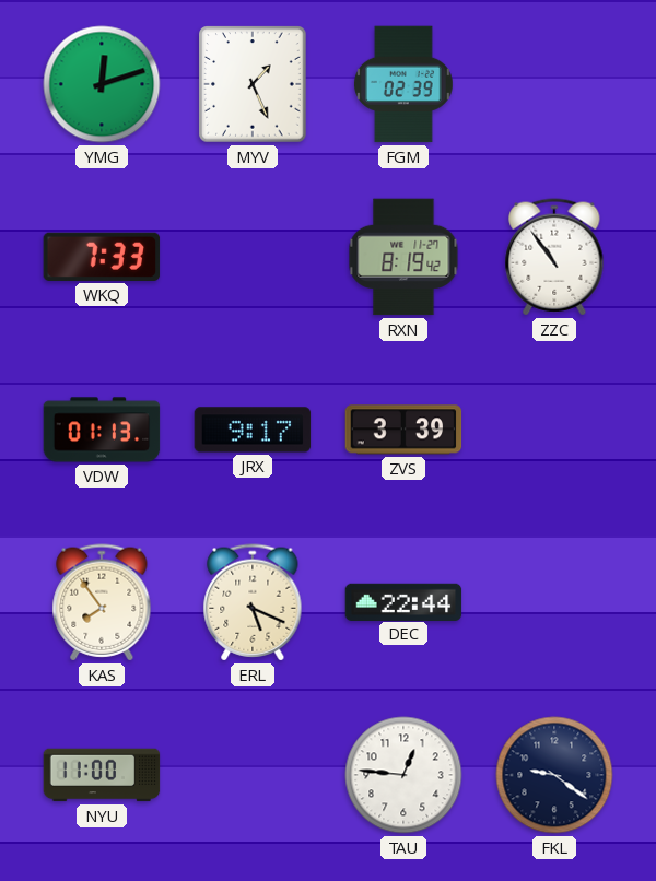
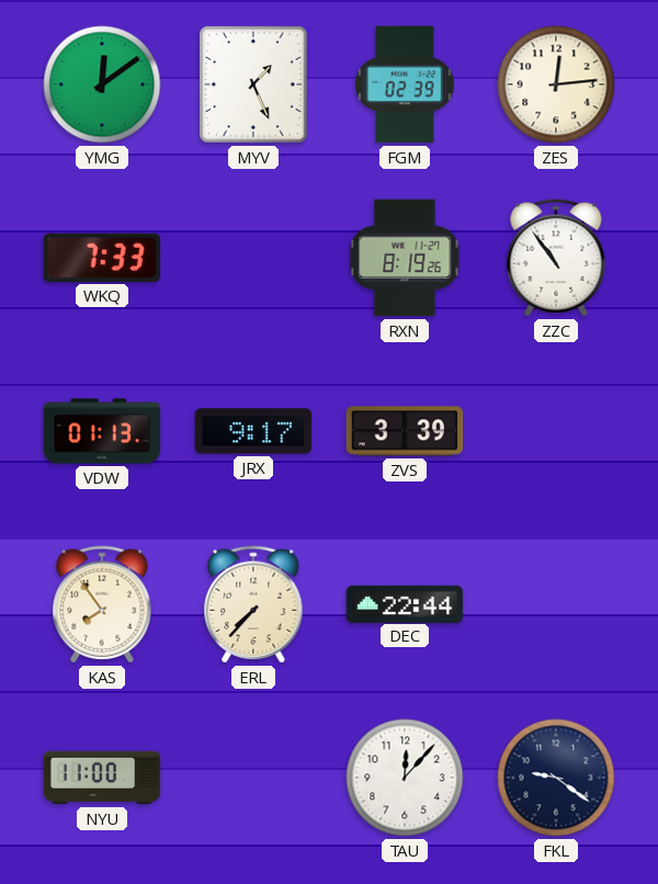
YMG: 12:12 -> 12:09 (102, 84)
ZES: none -> 12:14 (556, 84)
RXN: 8:19:42 -> 8:19:26 (405, 258)
ERL: 5:19 -> 7:37 (253, 604)
TAU: 12:46 -> 12:07 (405, 778)
